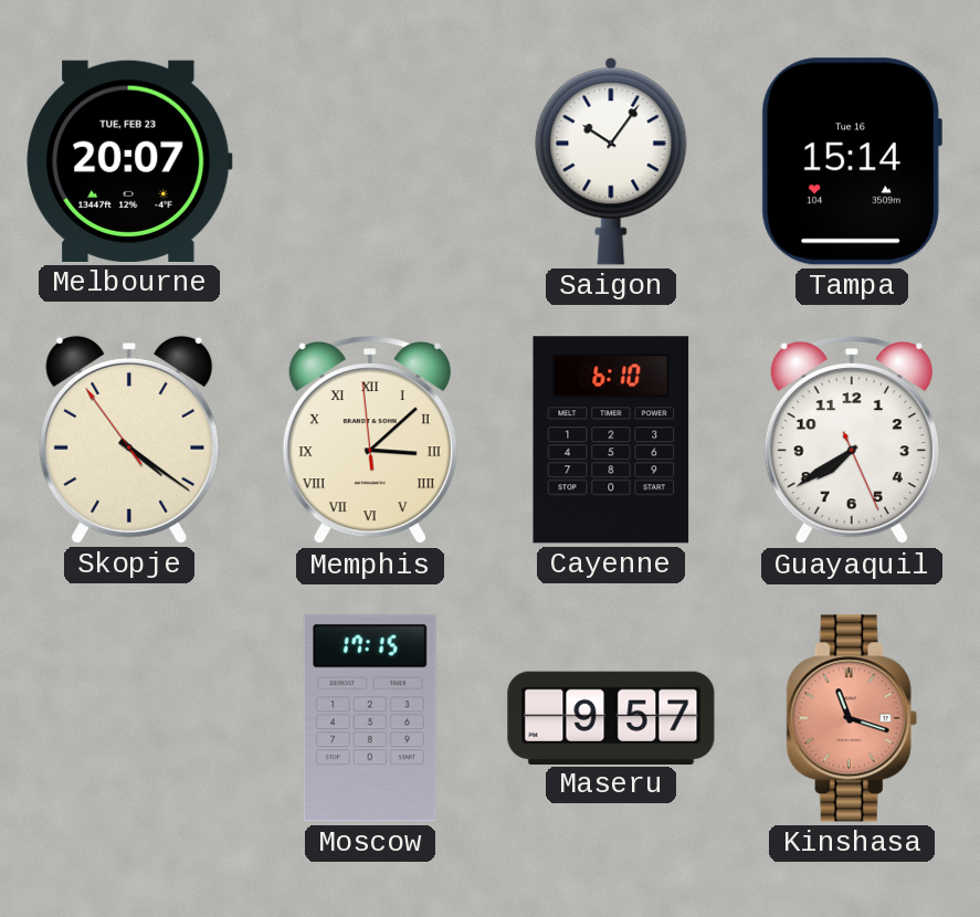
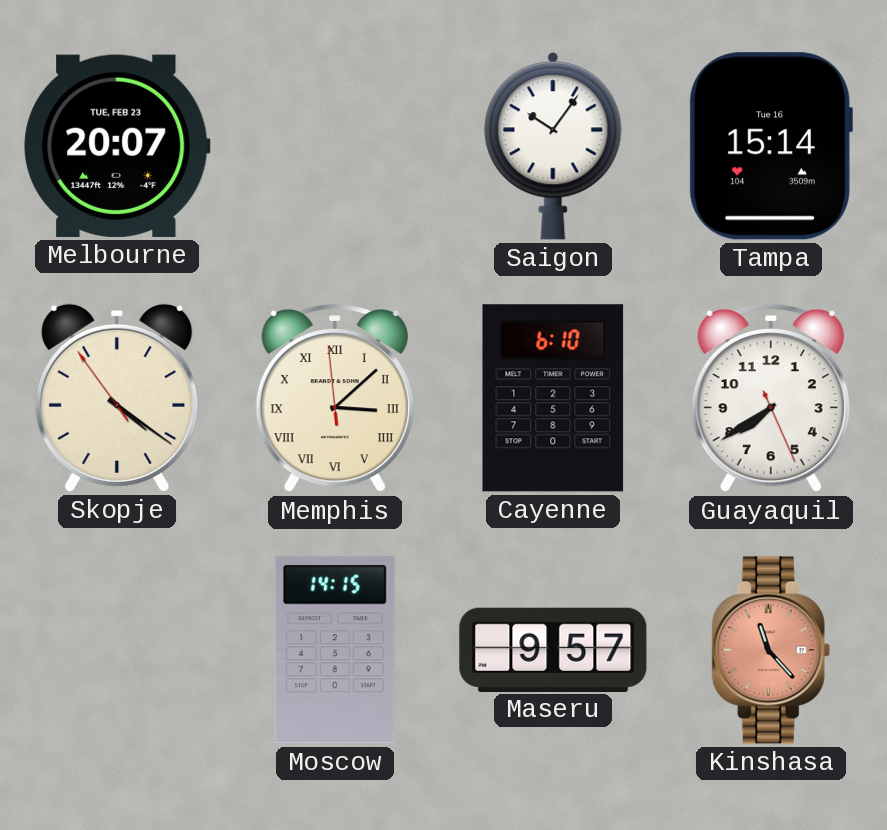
Moscow: 17:15 -> 14:15 (335, 650)
Kinshasa: 11:18 -> 11:23 (771, 650)
